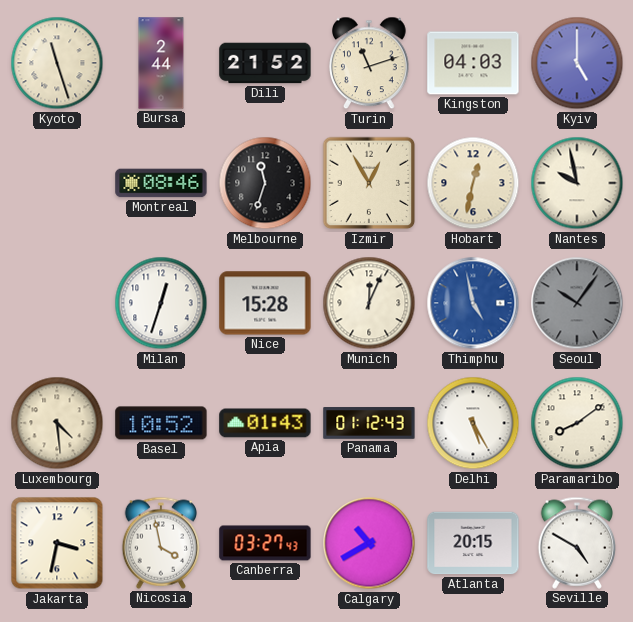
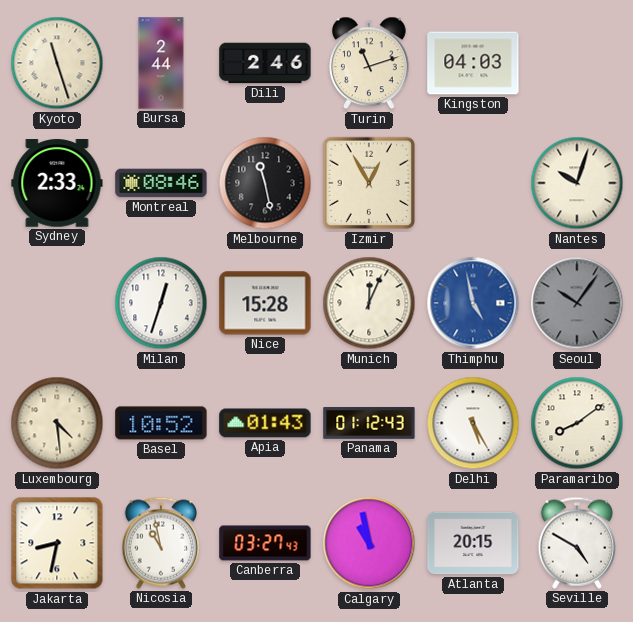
Dili: 21:52 -> 2:46 (265, 63)
Kyiv: 5:00 -> none (577, 63)
Sydney: none -> 2:33 (57, 183)
Melbourne: 11:33 -> 11:28 (265, 183)
Hobart: 12:32 -> none (473, 183)
Nantes: 9:58 -> 10:03 (577, 183)
Jakarta: 3:32 -> 8:32 (57, 543)
Nicosia: 3:58 -> 10:58 (161, 543)
Calgary: 10:40 -> 10:58 (369, 543)
